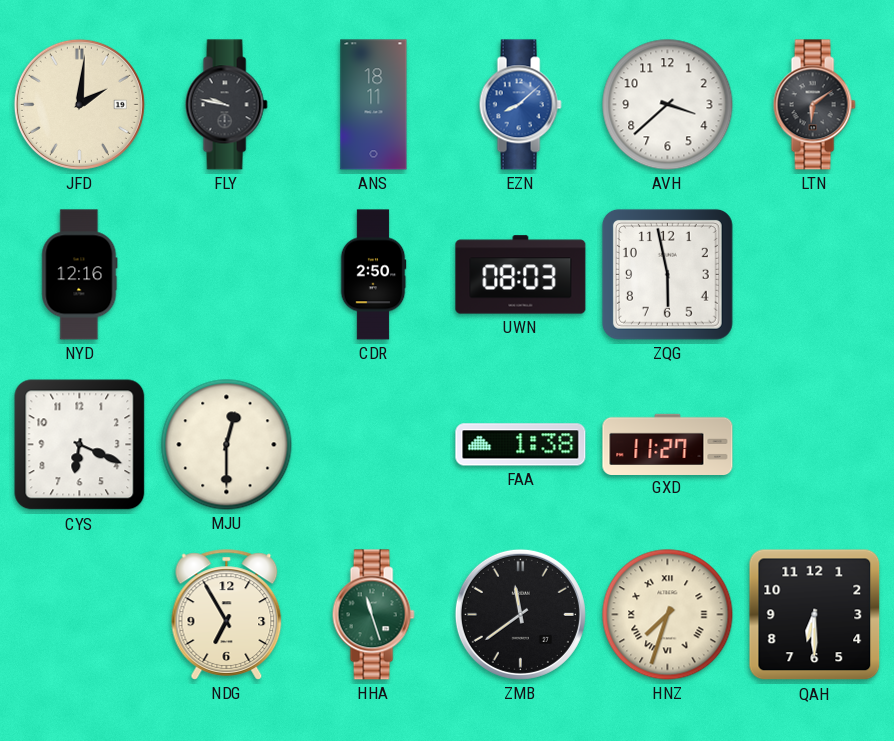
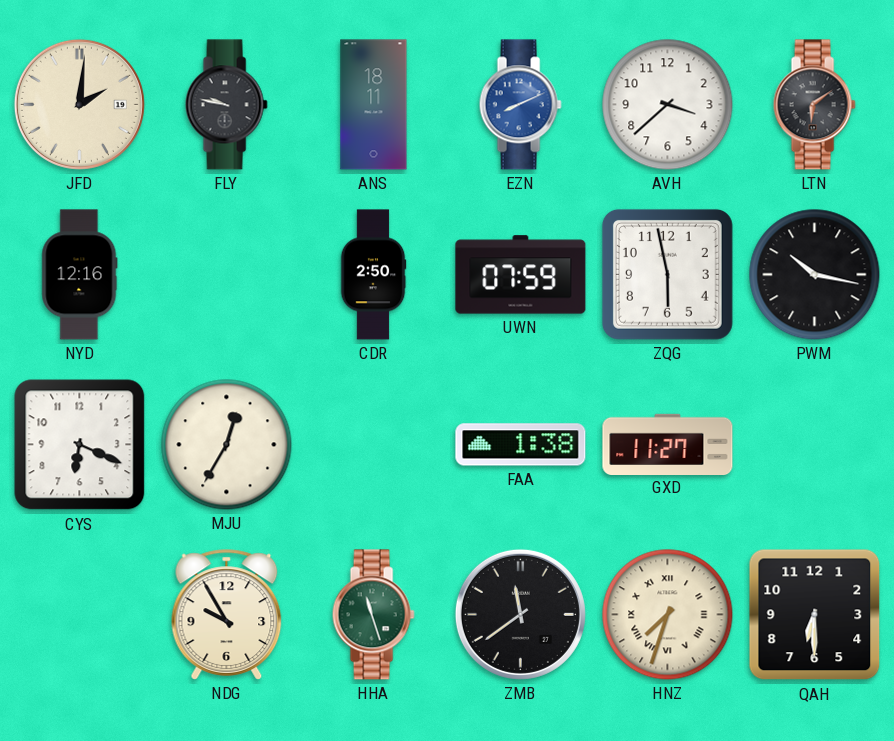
EZN: 8:08 -> 8:11 (520, 105)
UWN: 08:03 -> 07:59 (521, 275)
PWM: none -> 10:17 (815, 275)
MJU: 12:30 -> 12:35 (227, 445)
NDG: 6:55 -> 9:55 (227, 615)
